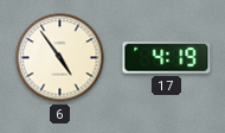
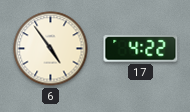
17: 4:19 -> 4:22 (141, 49)
